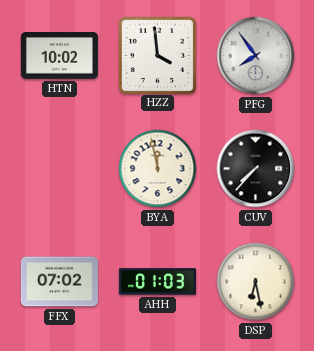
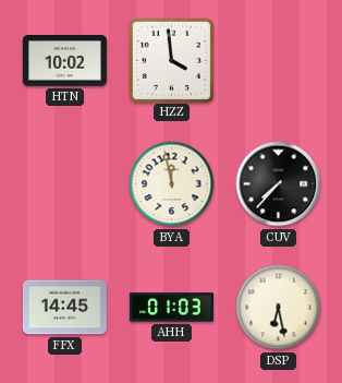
PFG: 7:54 -> none (256, 56)
FFX: 07:02 -> 14:45 (64, 308)
